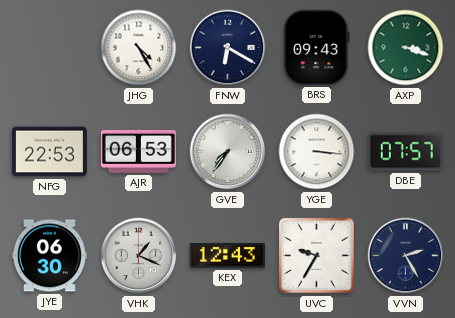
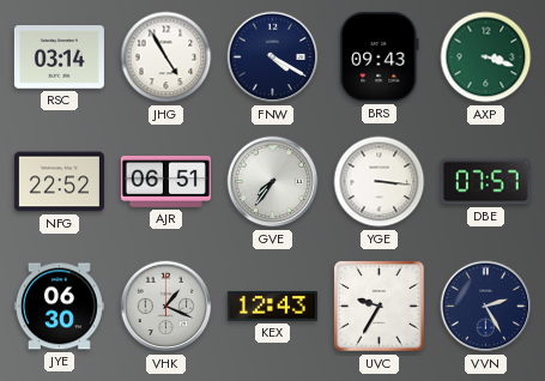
RSC: none -> 03:14 (59, 58)
JHG: 4:25 -> 4:55 (166, 58)
FNW: 6:20 -> 4:20 (273, 58)
NFG: 22:53 -> 22:52 (59, 182)
AJR: 06:53 -> 06:51 (165, 182)
